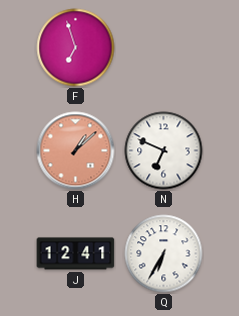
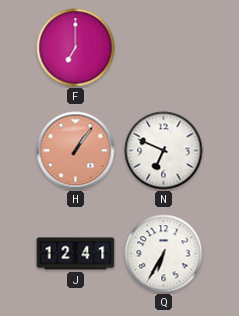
F: 6:57 -> 7:00 (76, 48)
H: 1:08 -> 1:06 (76, 151)
